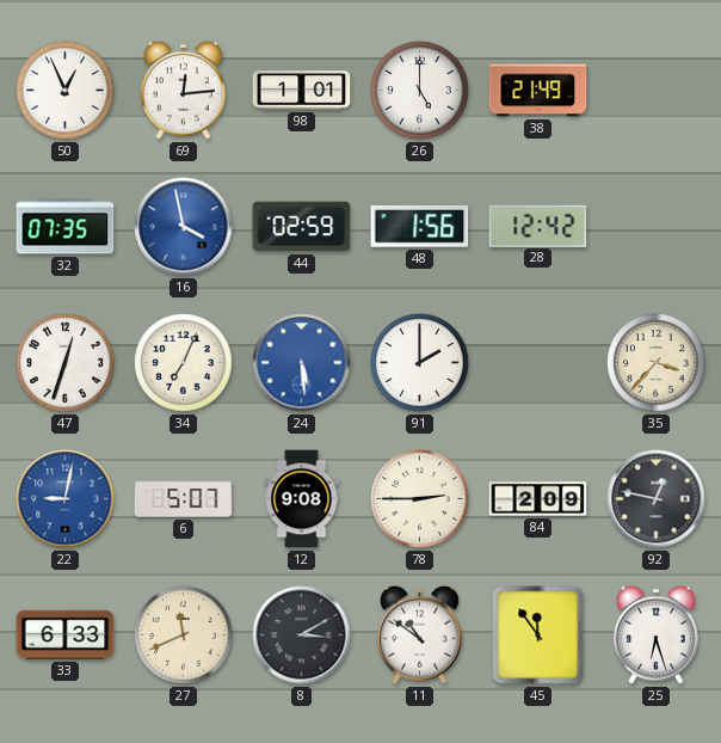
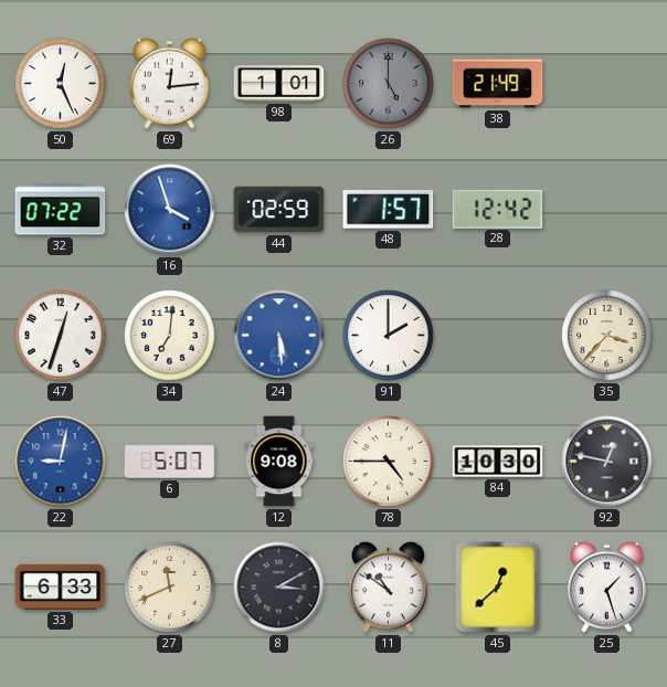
50: 12:56 -> 12:26 (61, 84)
26 dial: white -> grey (389, 84)
32: 07:35 -> 07:22 (61, 210)
16: 3:58 -> 3:57 (170, 210)
48: 1:56 -> 1:57 (389, 210)
34: 7:04 -> 7:01 (170, 336)
78: 2:45 -> 4:45 (389, 462)
84: 2:09 -> 10:30 (498, 462)
45: 11:54 -> 12:38 (498, 588)
25: 6:27 -> 1:27 (606, 586)
